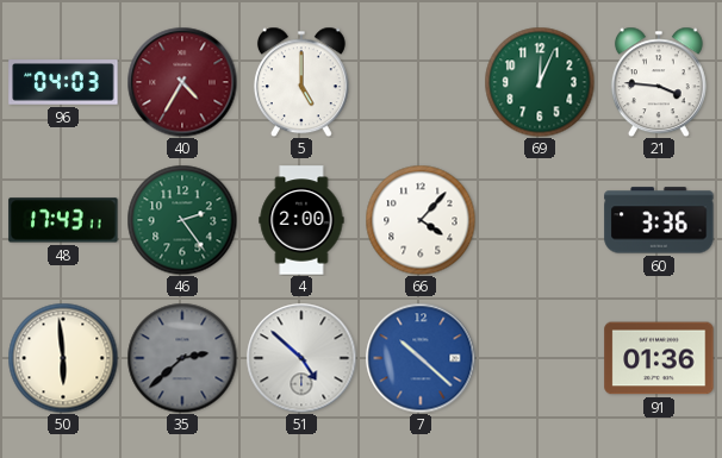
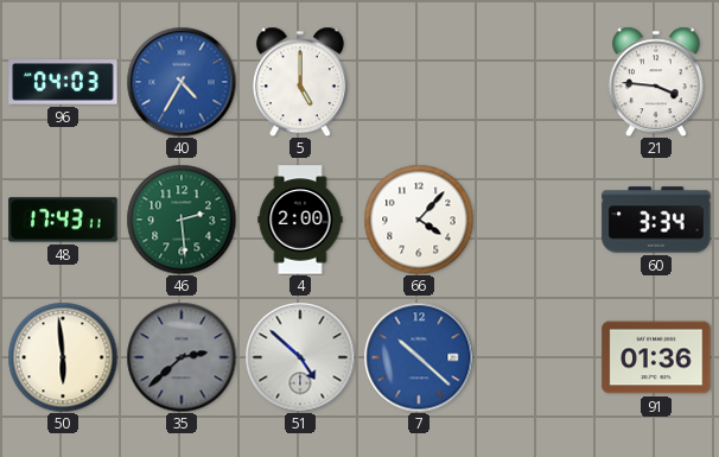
40 dial: burgundy -> blue (182, 82)
69: 12:04 -> none (540, 82)
46: 2:24 -> 2:29 (182, 220)
60: 3:36 -> 3:34 (656, 220)
